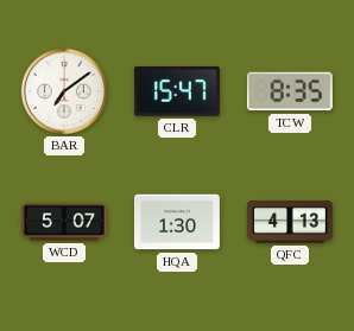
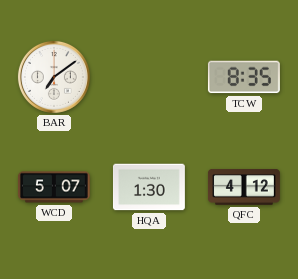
CLR: 15:47 -> none (177, 91)
QFC: 4:13 -> 4:12 (244, 188)
